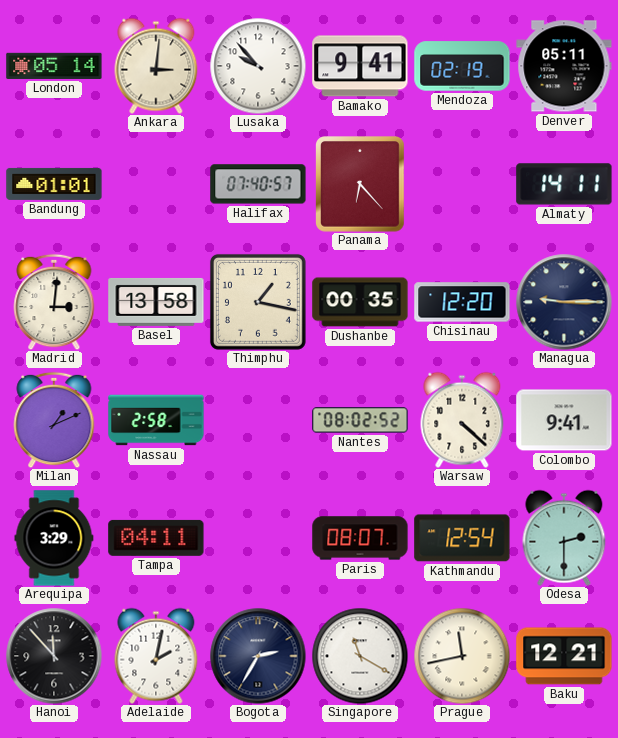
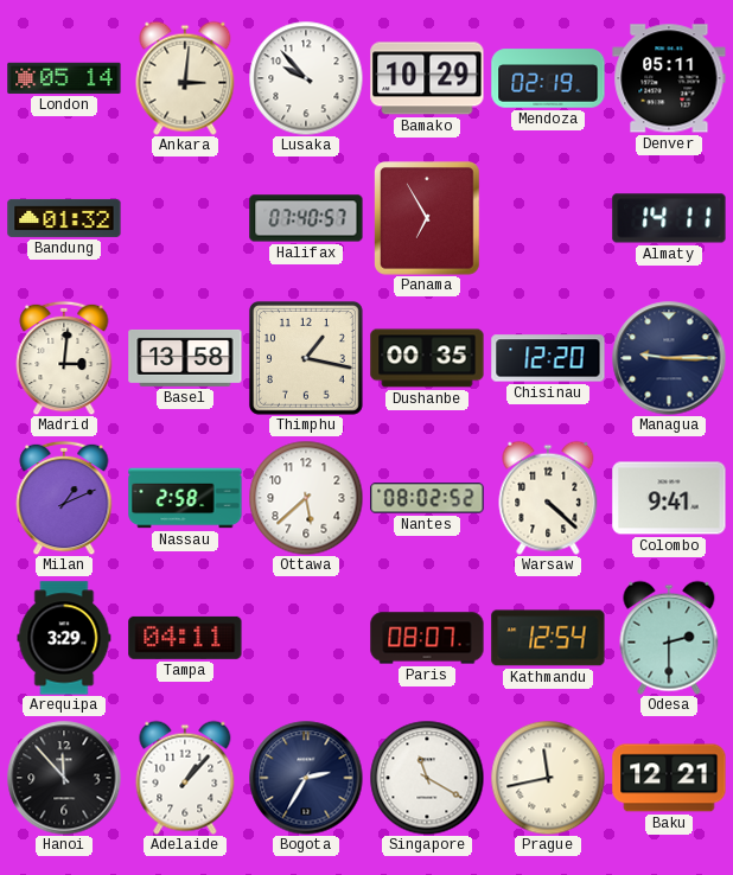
Bamako: 9:41 -> 10:29 (427, 78)
Bandung: 01:01 -> 01:32 (64, 218)
Panama: 6:23 -> 6:55 (428, 218)
Ottawa: none -> 5:38 (306, 498)
Adelaide: 2:02 -> 1:07 (185, 778)
